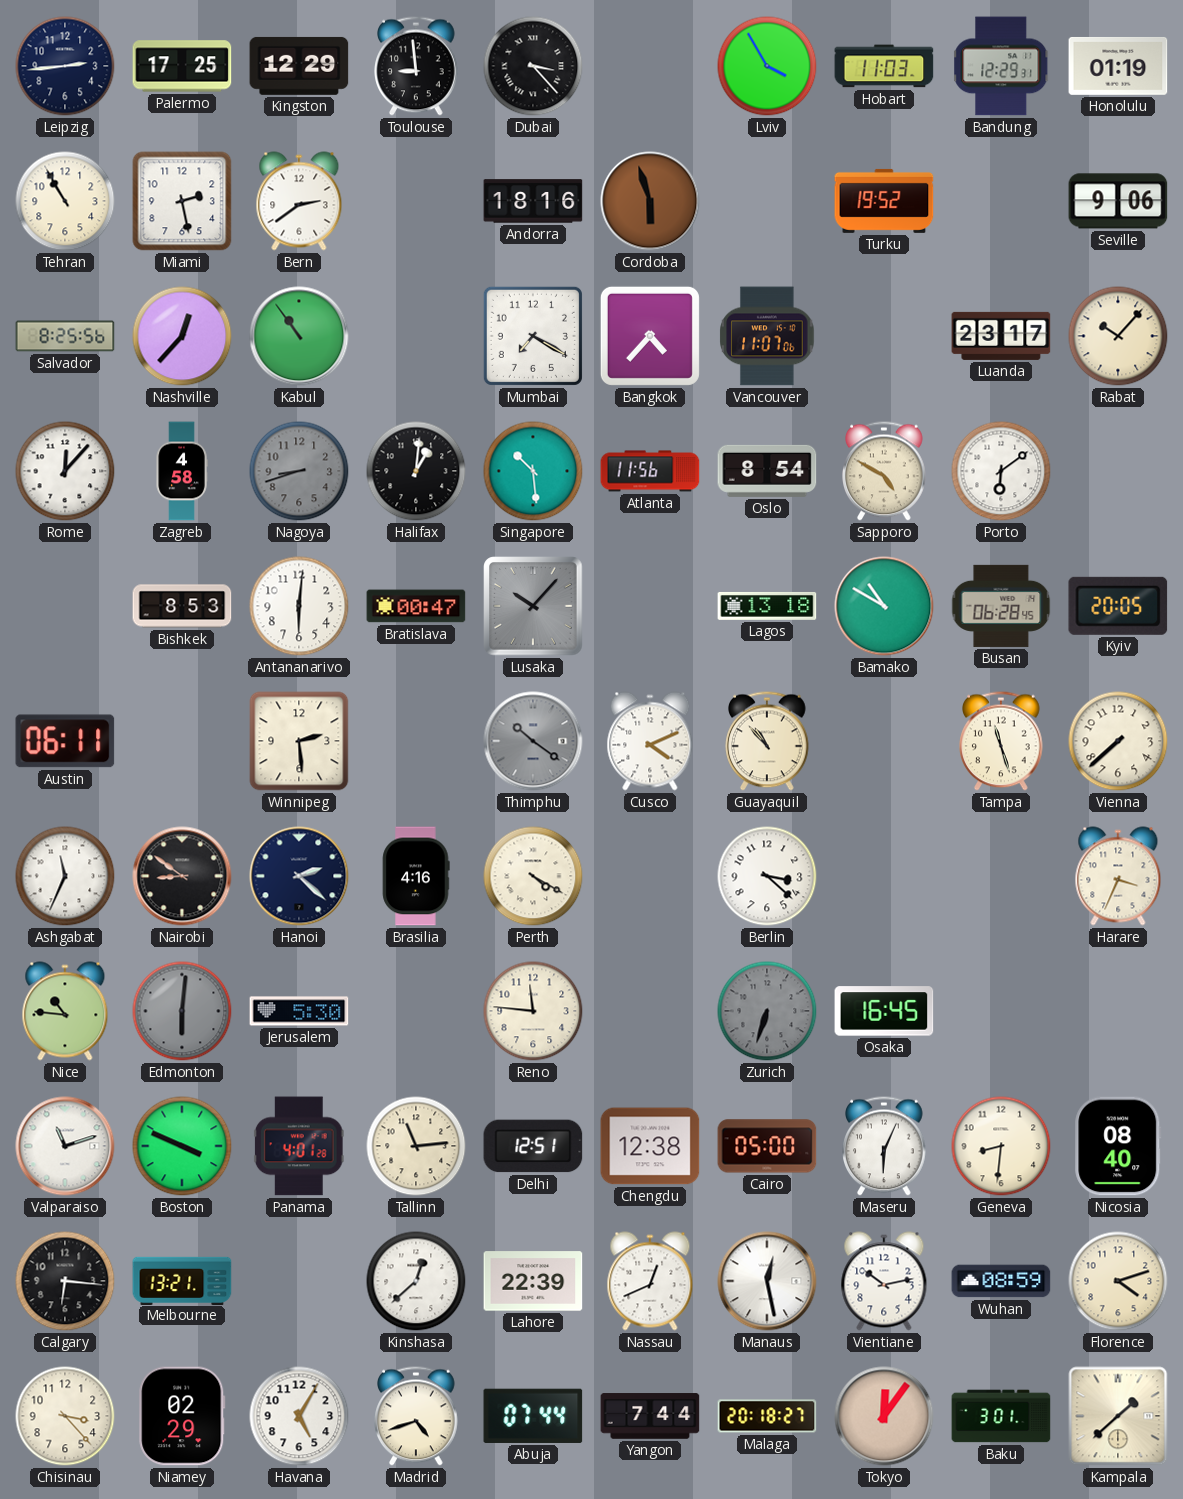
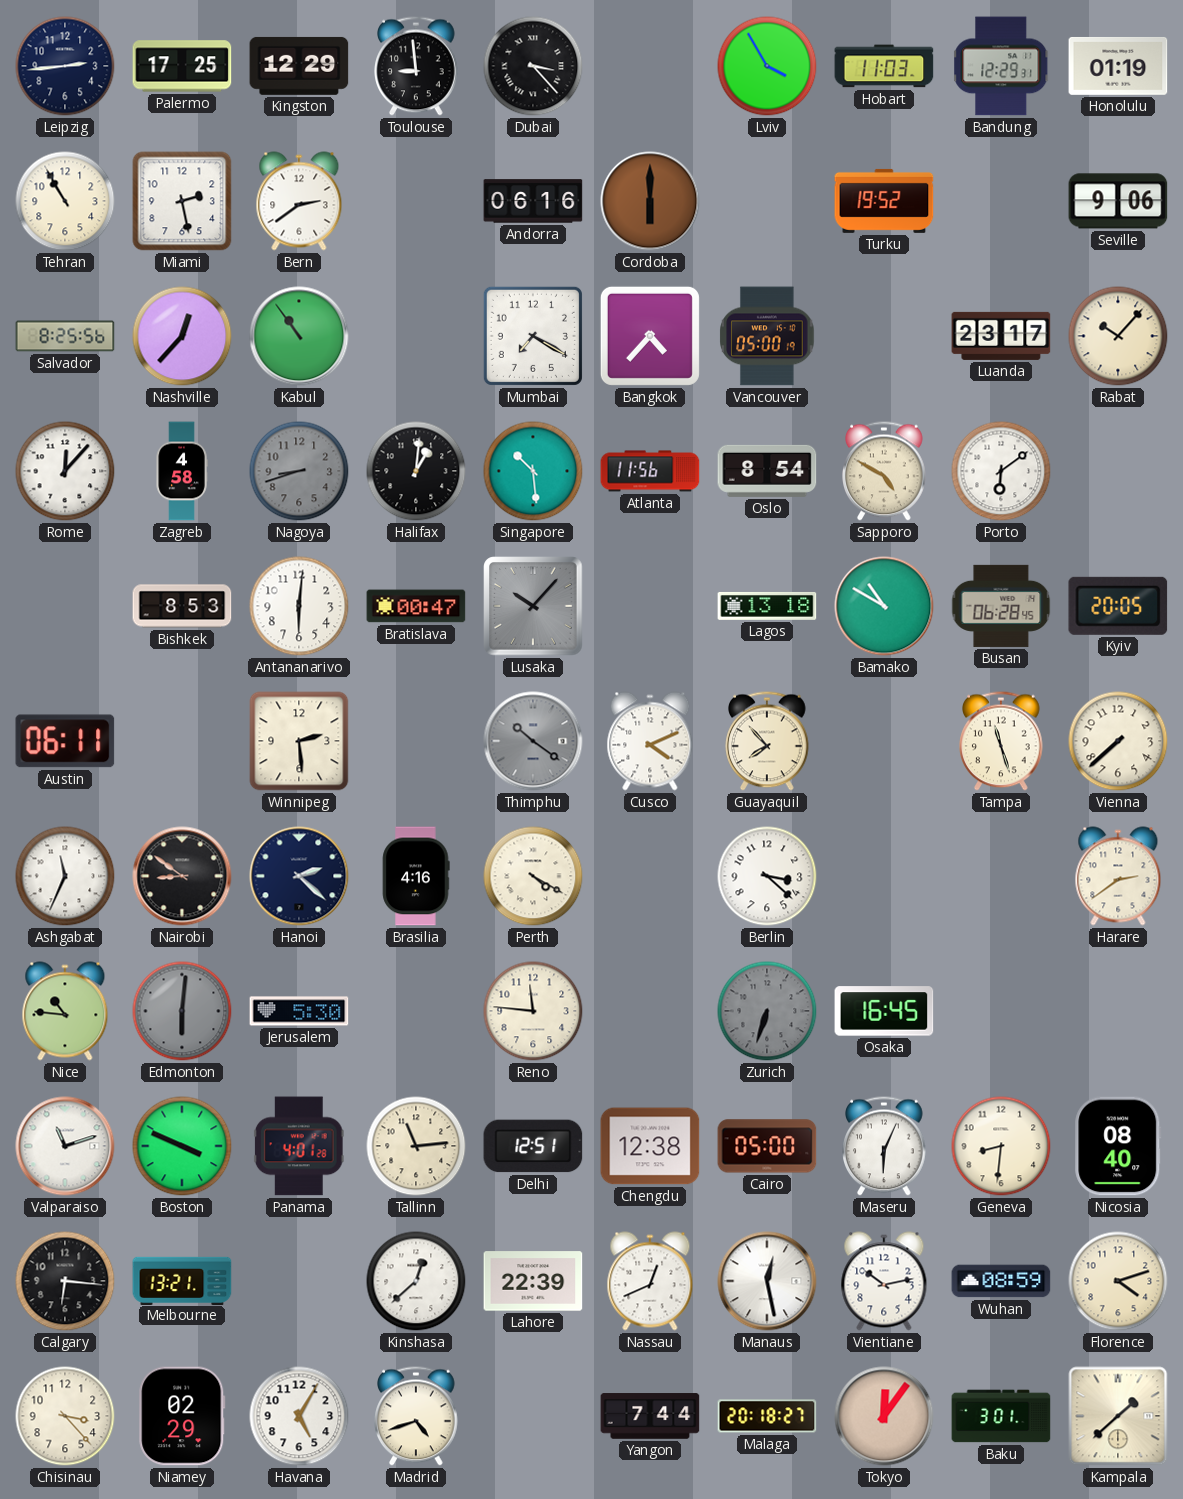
Andorra: 18:16 -> 06:16 (533, 201)
Cordoba: 5:57 -> 6:00 (650, 201)
Vancouver: 11:07 -> 05:00 (767, 336)
Guayaquil: 10:53 -> 7:53 (767, 741)
Harare: 3:34 -> 2:39 (1118, 876)
Abuja: 07:44 -> none (533, 1416)
